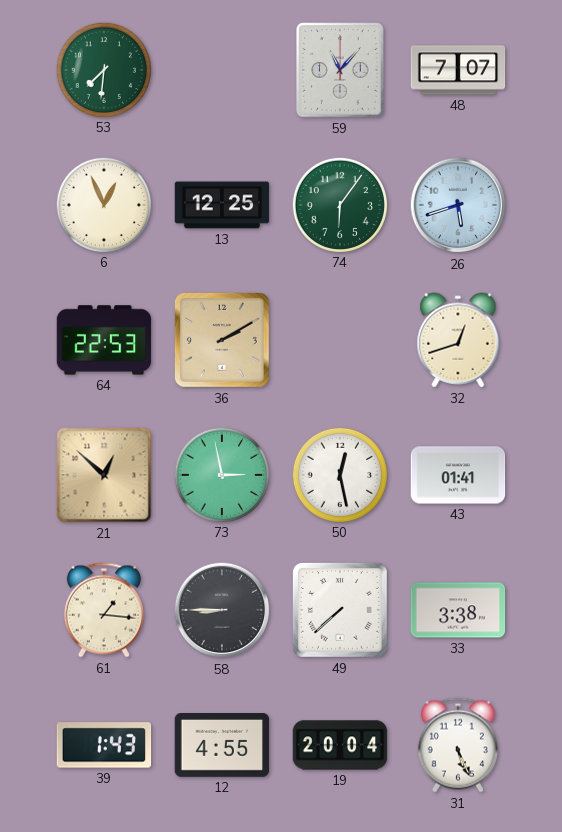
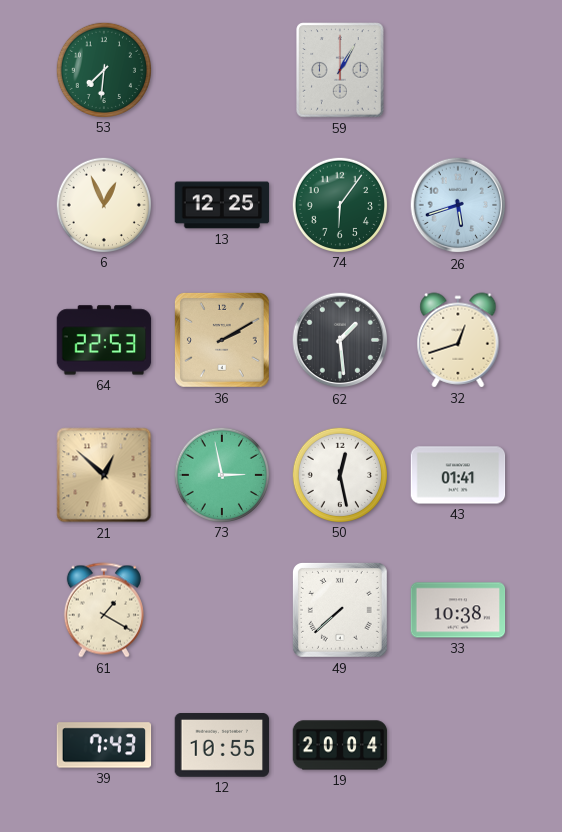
59: 11:07 -> 1:05 (340, 70)
48: 7:07 -> none (458, 70)
62: none -> 1:29 (340, 340)
61: 1:16 -> 1:20 (104, 610)
58: 8:45 -> none (222, 610)
33: 3:38 -> 10:38 (458, 610)
39: 1:43 -> 7:43 (104, 745)
12: 4:55 -> 10:55 (222, 746)
31: 5:26 -> none (458, 745)
